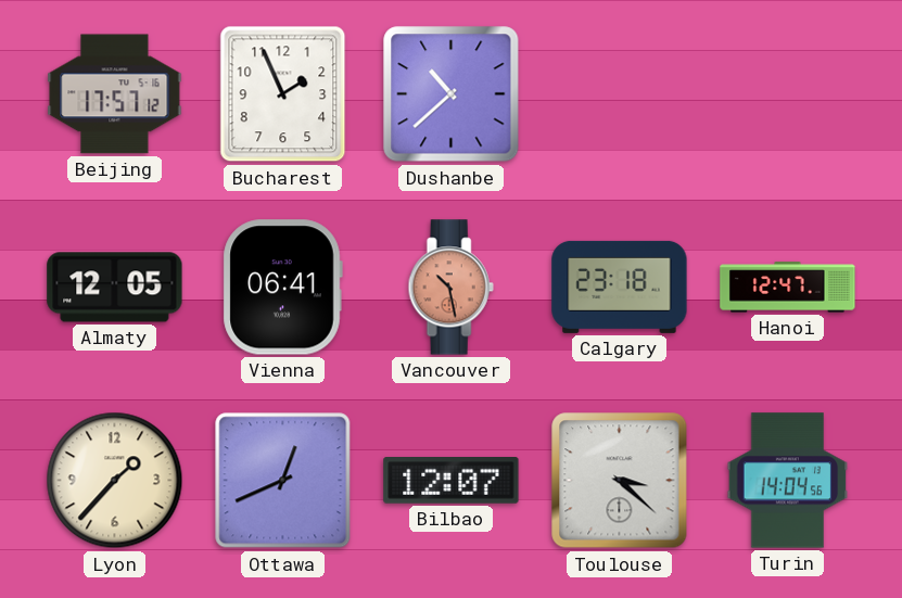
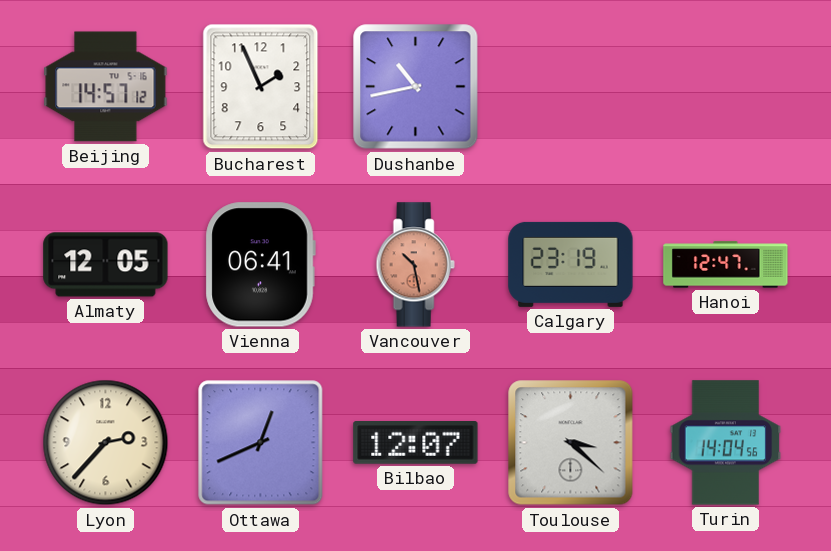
Beijing: 17:57 -> 14:57 (106, 87)
Dushanbe: 10:38 -> 10:43 (416, 87)
Calgary: 23:18 -> 23:19 (571, 264)
Lyon: 1:37 -> 2:37 (106, 443)
